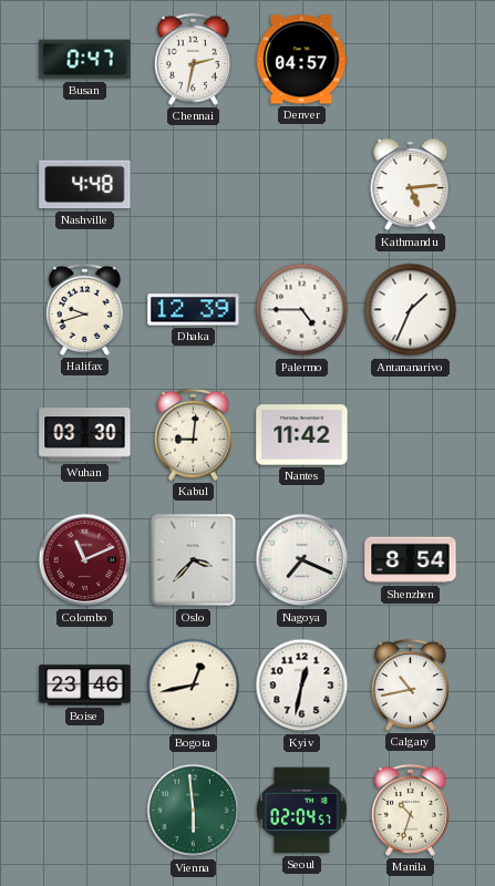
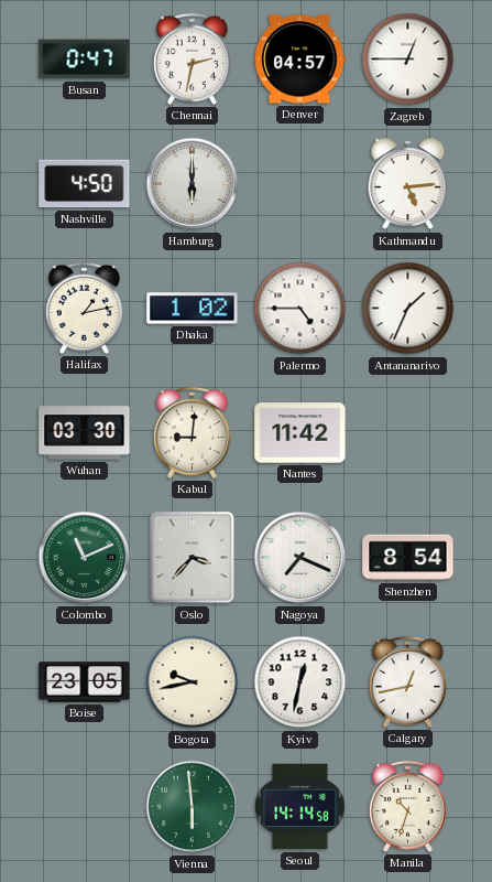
Zagreb: none -> 12:45 (408, 60)
Nashville: 4:48 -> 4:50 (85, 184)
Hamburg: none -> 6:00 (193, 184)
Halifax: 9:42 -> 1:13 (84, 308)
Dhaka: 12:39 -> 1:02 (193, 309)
Colombo dial: burgundy -> green (85, 558)
Boise: 23:46 -> 23:05 (85, 682)
Bogota: 12:43 -> 9:43 (193, 682)
Calgary: 10:43 -> 12:43 (407, 681)
Seoul: 02:04 -> 14:14 (300, 807)
